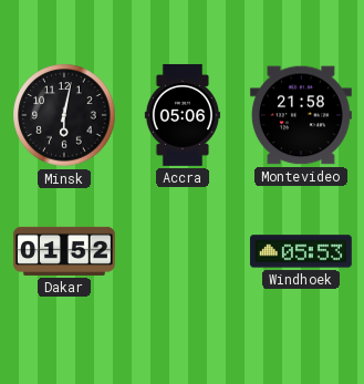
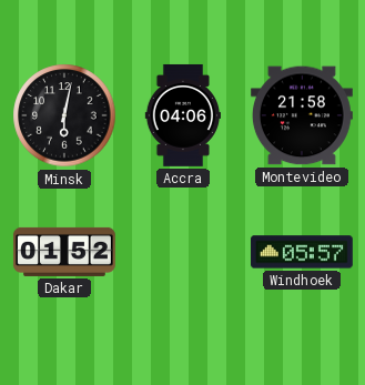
Accra: 05:06 -> 04:06 (182, 115)
Windhoek: 05:53 -> 05:57 (302, 252)
